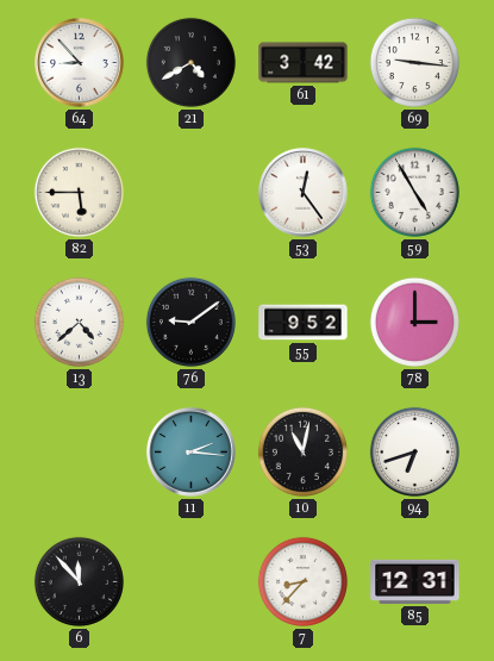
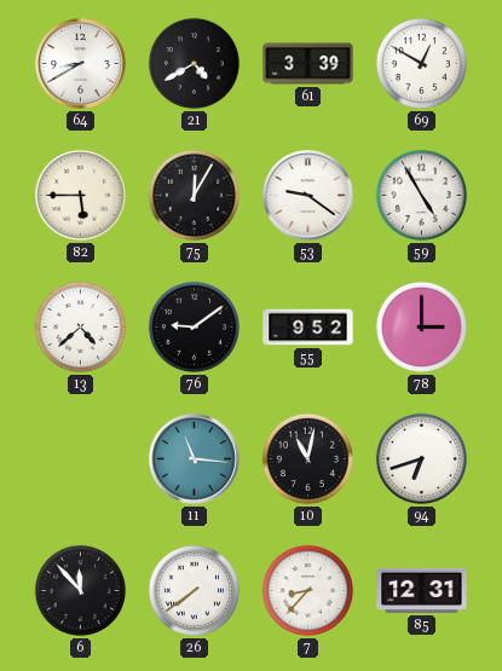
64: 8:53 -> 8:40 (81, 64)
61: 3:42 -> 3:39 (308, 64)
69: 9:16 -> 12:50 (421, 63)
75: none -> 12:05 (194, 195)
53: 12:24 -> 9:21 (308, 196)
11: 2:16 -> 11:16 (195, 459)
26: none -> 7:39 (194, 590)
